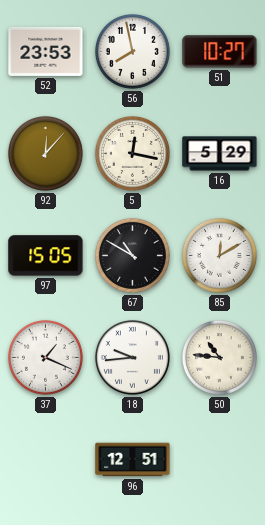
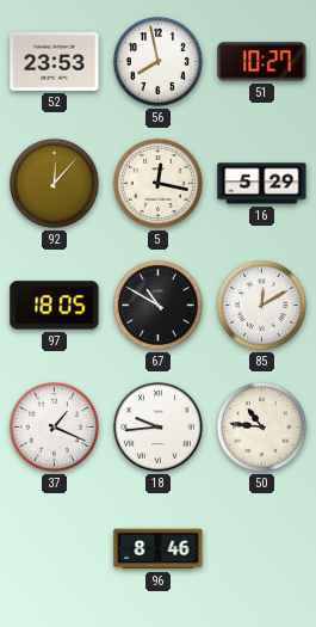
97: 15:05 -> 18:05 (55, 306)
96: 12:51 -> 8:46 (159, 549)
